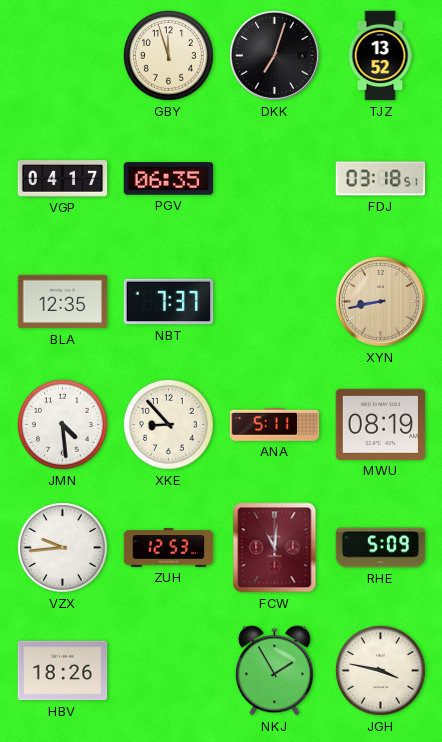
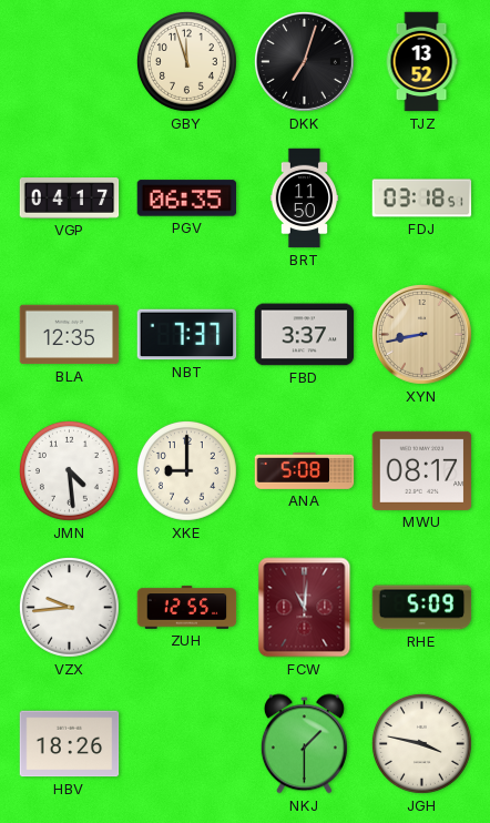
BRT: none -> 11:50 (305, 199)
FBD: none -> 3:37 (305, 335)
XKE: 8:53 -> 9:00 (186, 470)
ANA: 5:11 -> 5:08 (305, 471)
MWU: 08:19 -> 08:17 (422, 470)
ZUH: 12:53 -> 12:55 (187, 608)
NKJ: 1:55 -> 1:30 (304, 744)
